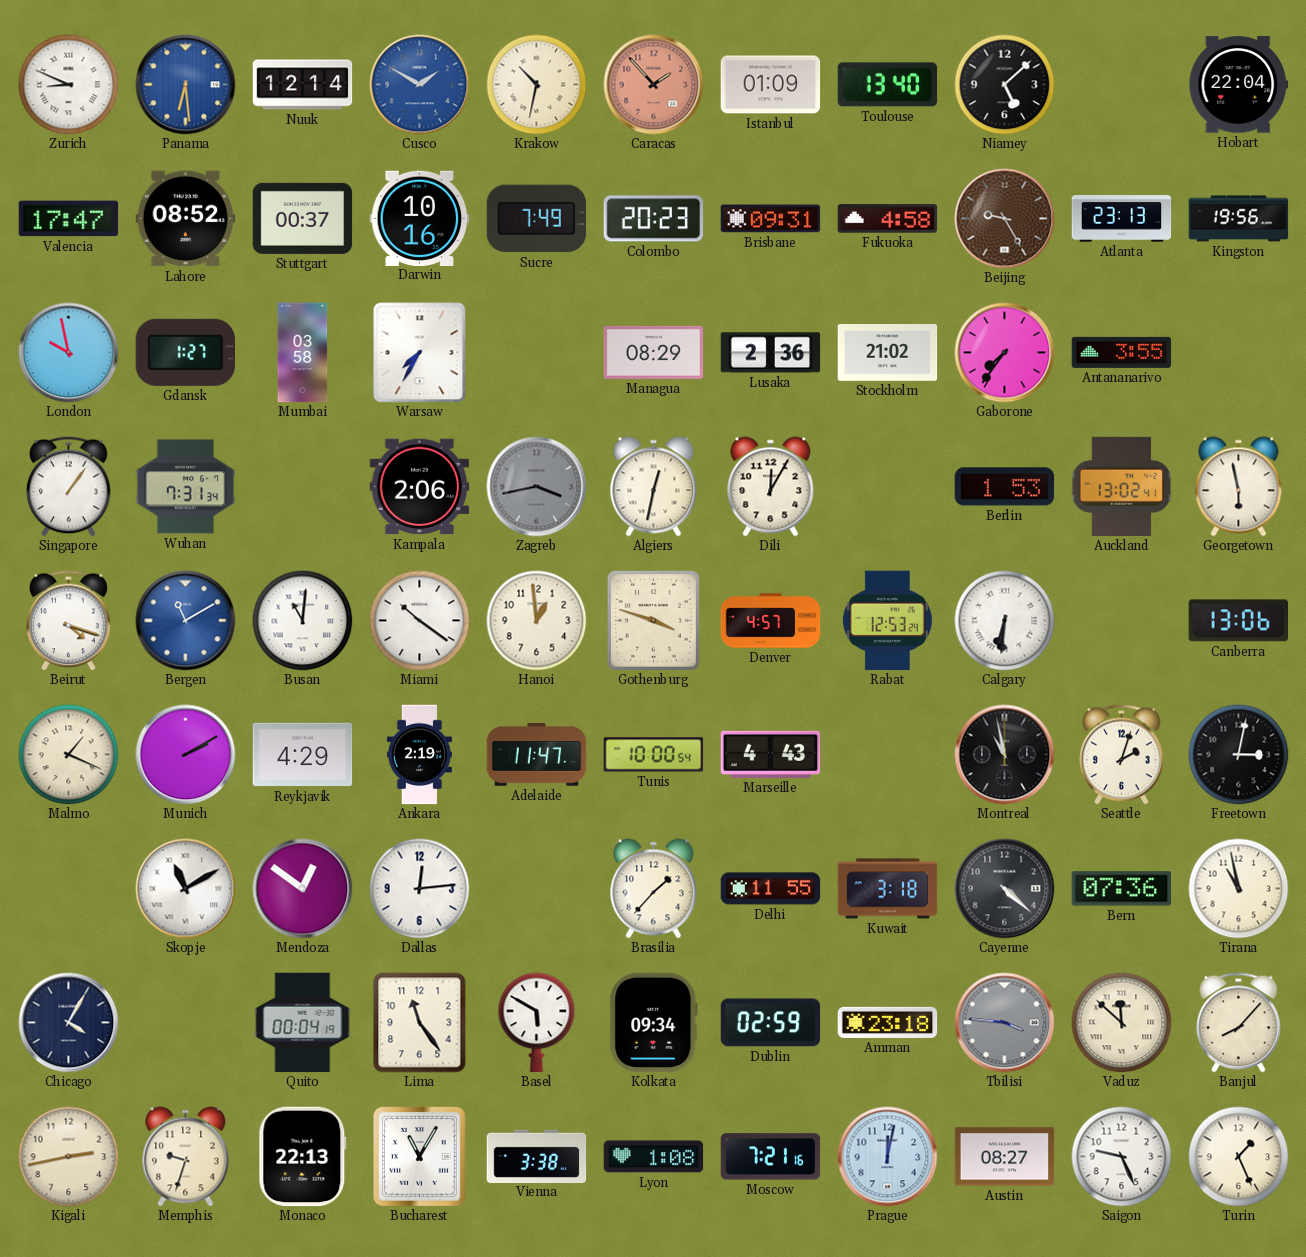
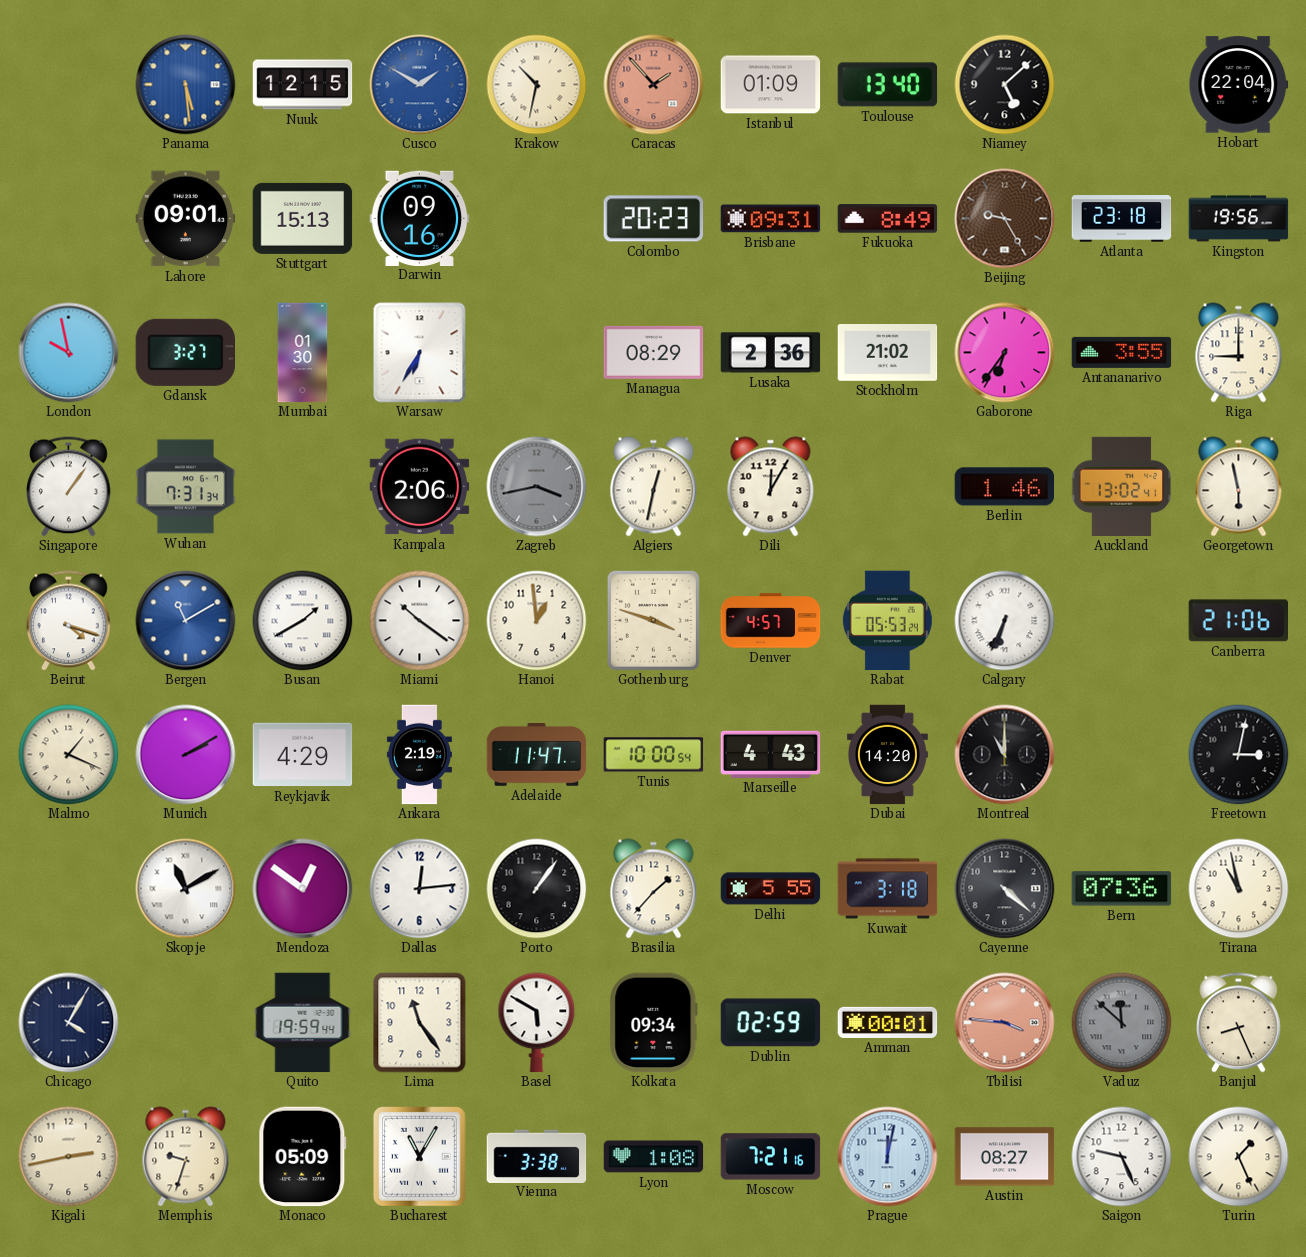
Zurich: 8:49 -> none (69, 85)
Panama: 6:29 -> 5:29 (186, 85)
Nuuk: 12:14 -> 12:15 (303, 85)
Valencia: 17:47 -> none (69, 219)
Lahore: 08:52 -> 09:01 (186, 219)
Stuttgart: 00:37 -> 15:13 (303, 218)
Darwin: 10:16 -> 09:16 (420, 218)
Sucre: 7:49 -> none (537, 219)
Fukuoka: 4:58 -> 8:49 (888, 219)
Atlanta: 23:13 -> 23:18 (1122, 219)
Gdansk: 1:27 -> 3:27 (185, 352)
Mumbai: 03:58 -> 01:30 (303, 353)
Warsaw: 7:35 -> 6:35 (420, 353)
Gaborone: 7:36 -> 6:36 (1005, 353)
Riga: none -> 9:00 (1239, 353)
Berlin: 1:53 -> 1:46 (1005, 487)
Busan: 11:01 -> 1:40 (303, 621)
Rabat: 12:53 -> 05:53 (887, 621)
Calgary: 6:31 -> 6:34 (1005, 621)
Canberra: 13:06 -> 21:06 (1238, 621)
Dubai: none -> 14:20 (887, 755)
Montreal: 10:58 -> 11:00 (1005, 755)
Seattle: 2:03 -> none (1122, 755)
Porto: none -> 1:06 (537, 889)
Delhi: 11:55 -> 5:55 (771, 889)
Quito: 00:04 -> 19:59 (303, 1023)
Amman: 23:18 -> 00:01 (888, 1022)
Tbilisi dial: grey -> salmon (1005, 1023)
Vaduz dial: cream -> grey (1122, 1023)
Banjul: 8:07 -> 8:26 (1239, 1023)
Monaco: 22:13 -> 05:09 (303, 1157)
